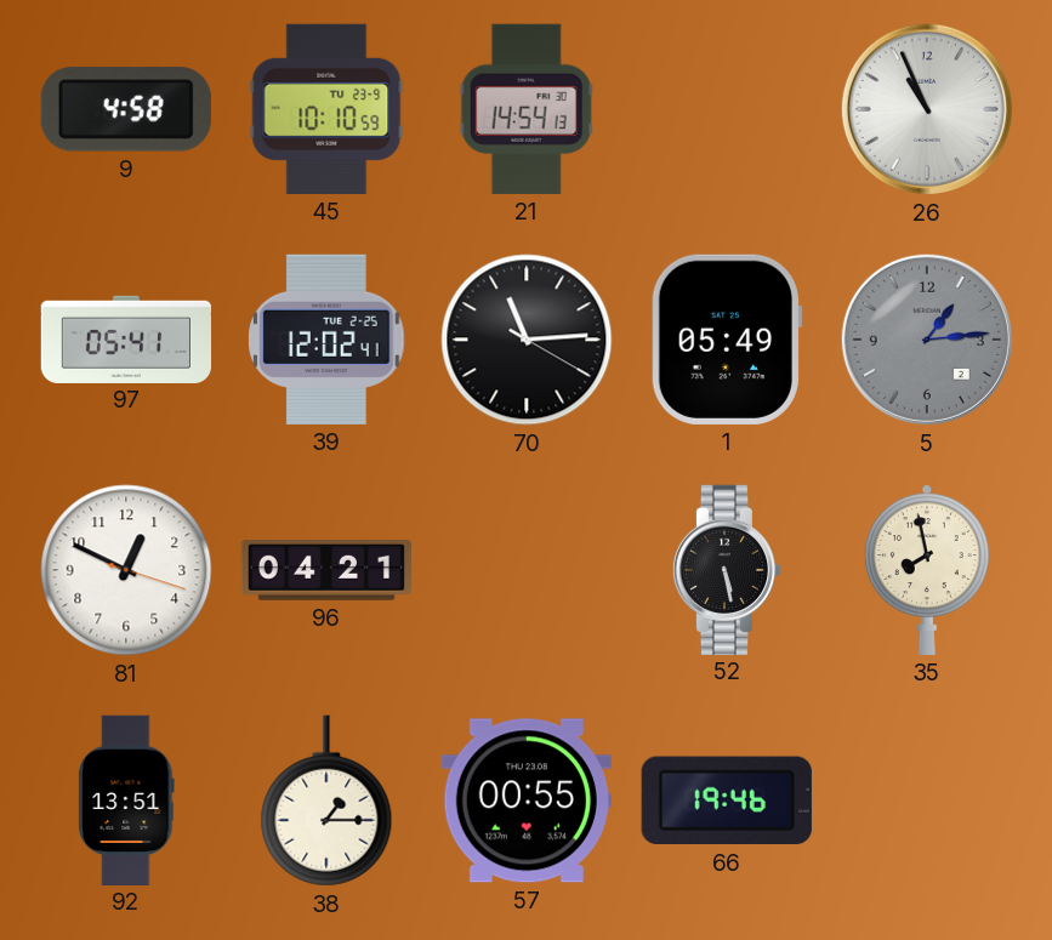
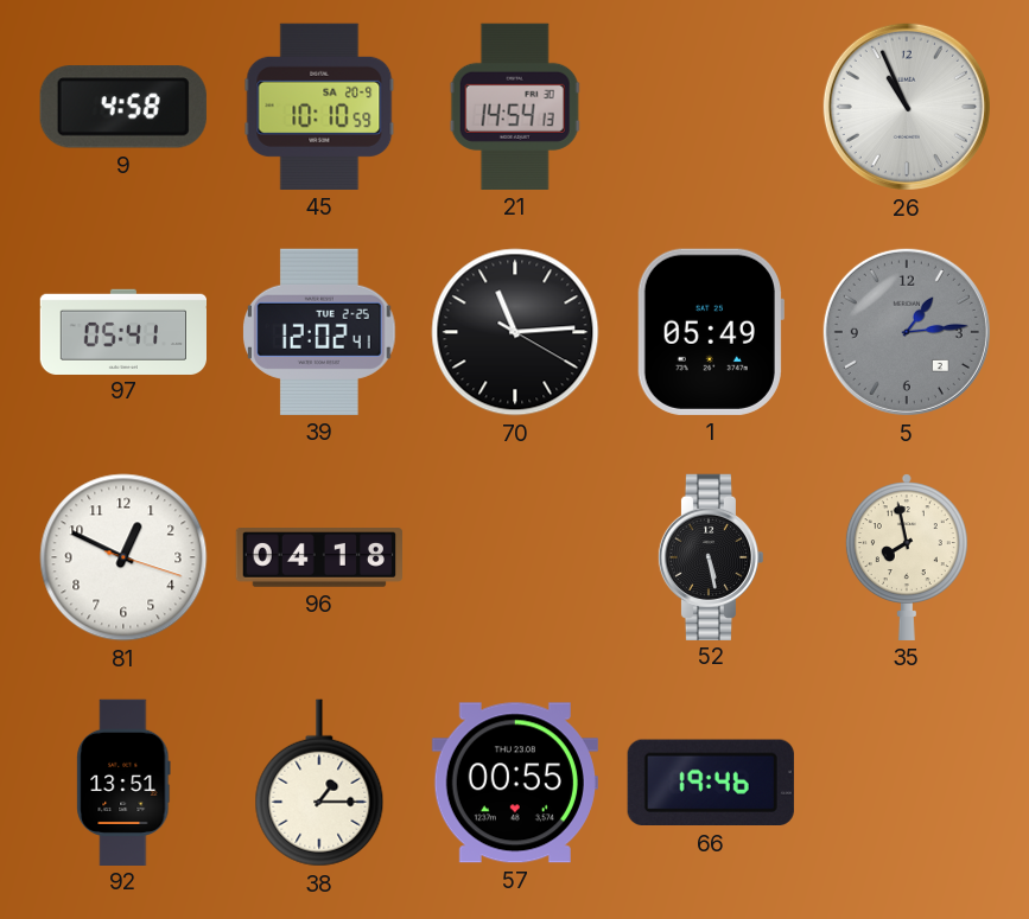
45 date: TU 23-9 -> SA 20-9 (319, 107)
96: 04:21 -> 04:18 (318, 559)
